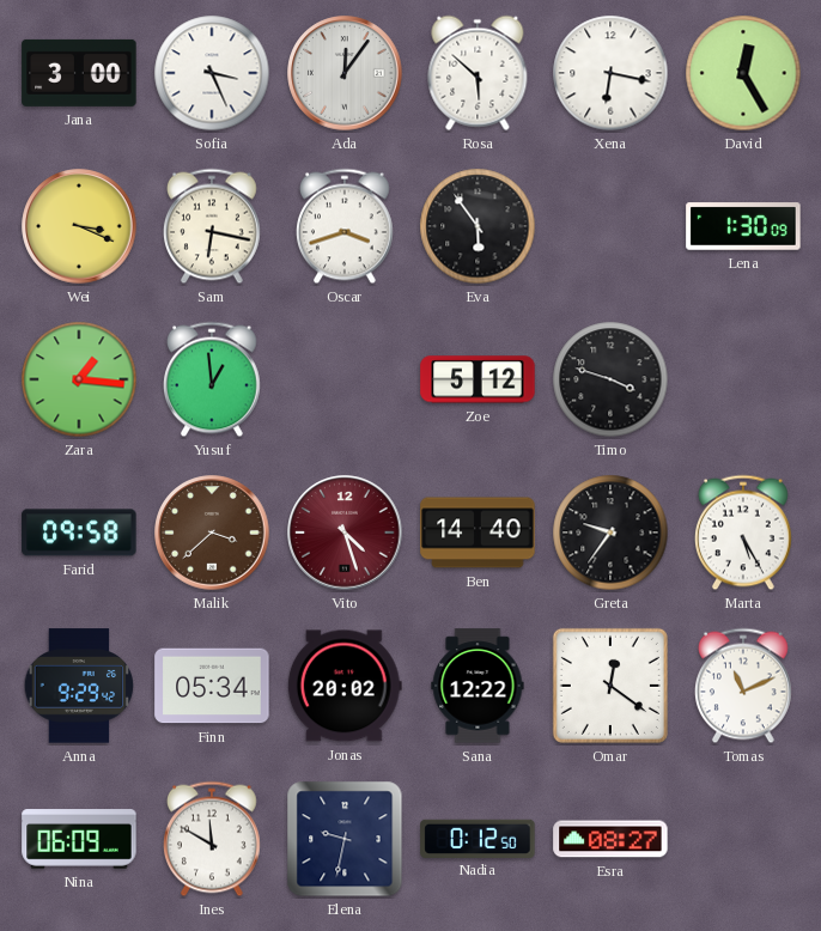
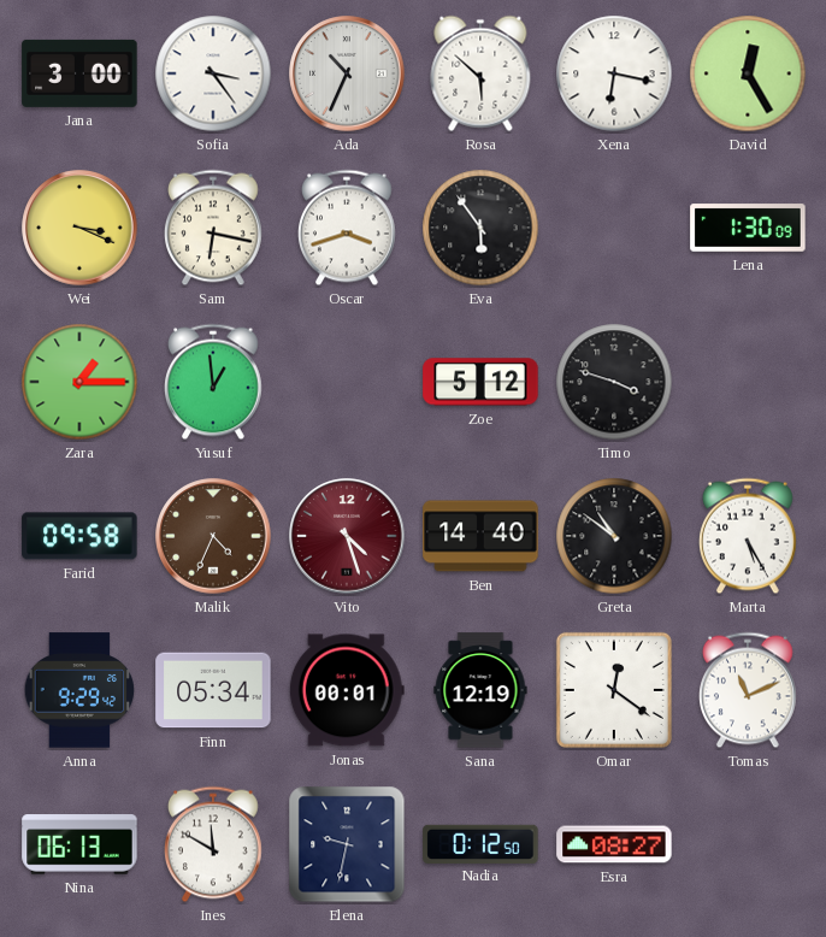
Sofia: 3:26 -> 3:24 (213, 73)
Ada: 12:06 -> 10:34 (347, 73)
Zara: 1:16 -> 1:15 (79, 382)
Malik: 3:38 -> 4:34 (213, 536)
Greta: 9:36 -> 10:51 (614, 536)
Jonas: 20:02 -> 00:01 (347, 690)
Sana: 12:22 -> 12:19 (480, 690)
Nina: 06:09 -> 06:13 (79, 844)
